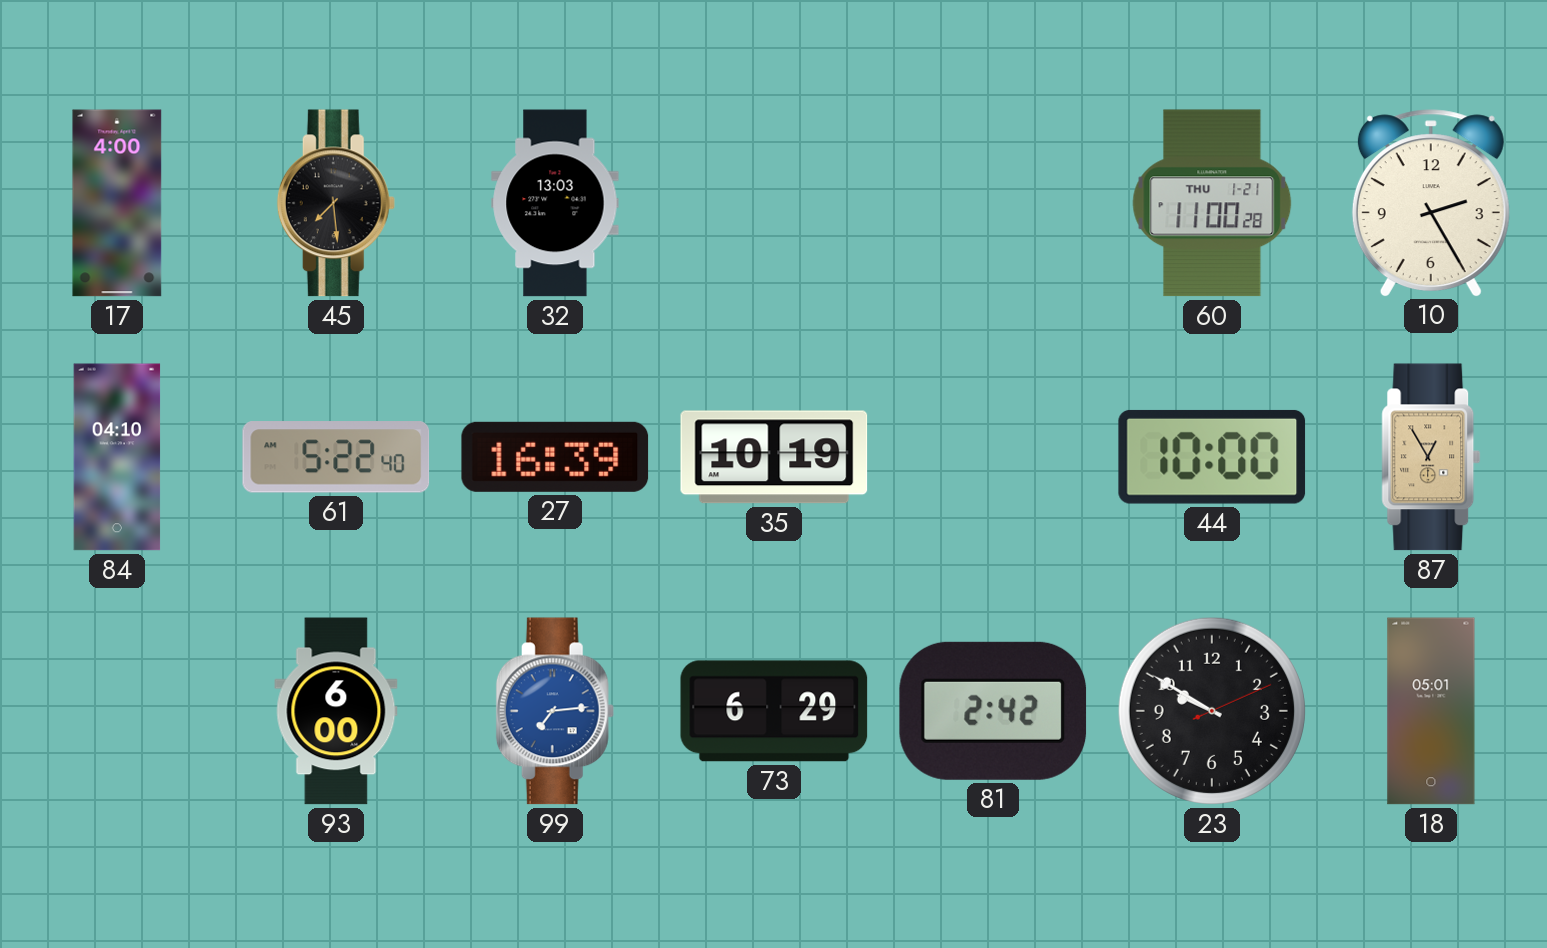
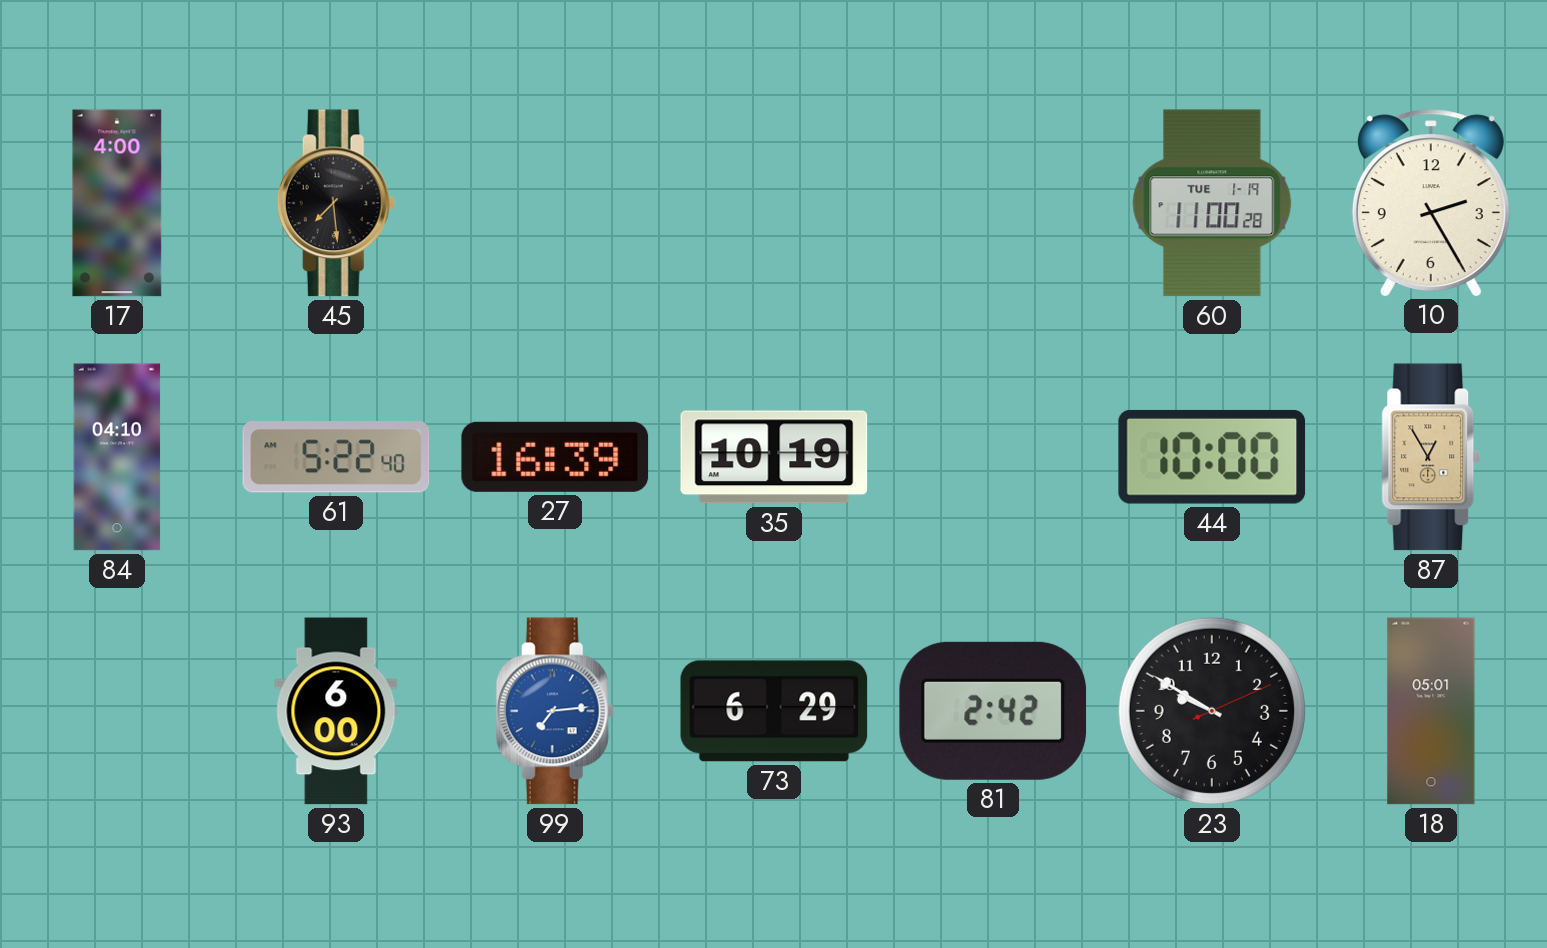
32: 13:03 -> none (555, 203)
60 date: THU 1-21 -> TUE 1-19 (1212, 203)
